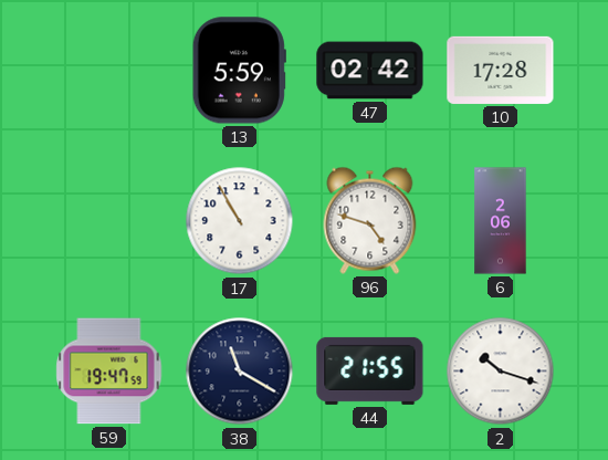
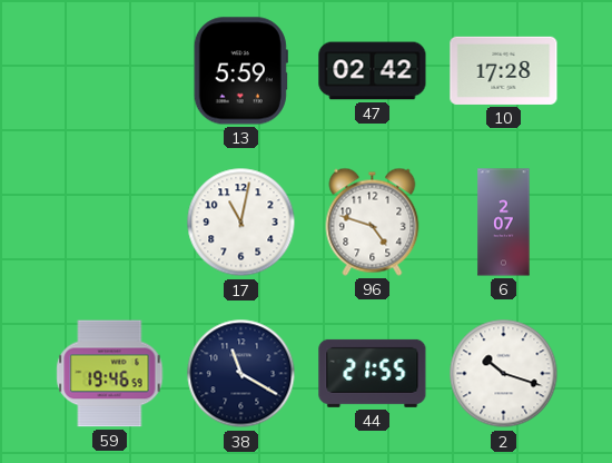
17: 10:55 -> 11:02 (241, 223)
6: 2:06 -> 2:07 (504, 223)
59: 19:47 -> 19:46 (110, 374)
